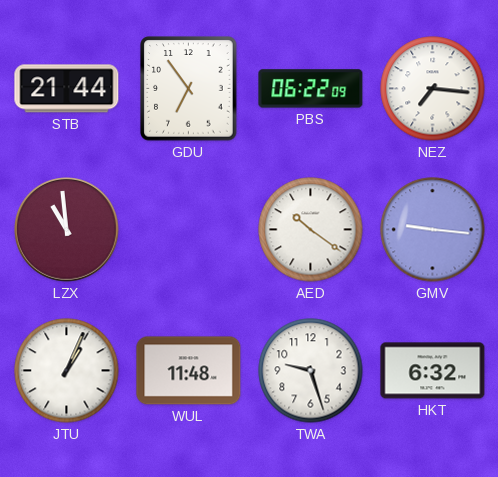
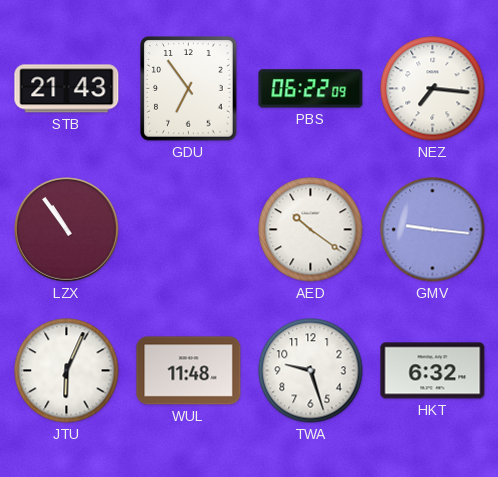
STB: 21:44 -> 21:43 (67, 89)
LZX: 10:59 -> 10:54 (67, 230)
JTU: 1:04 -> 6:04 (67, 371)
